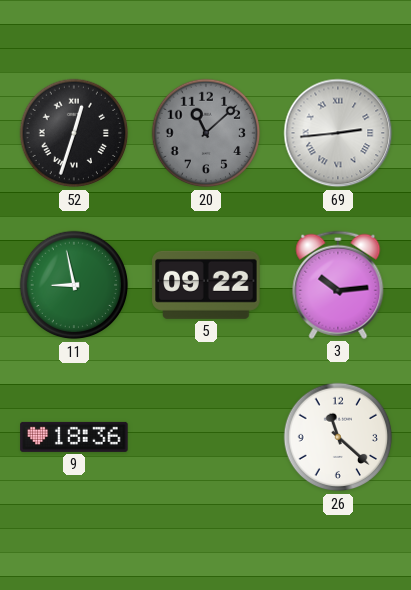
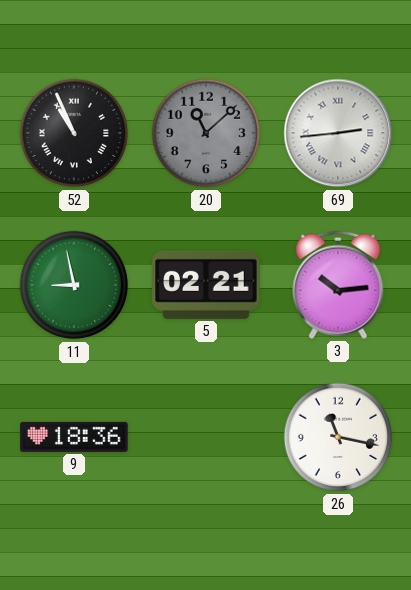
52: 12:33 -> 10:56 (74, 133)
5: 09:22 -> 02:21 (206, 285)
26: 11:22 -> 11:17 (338, 437)
